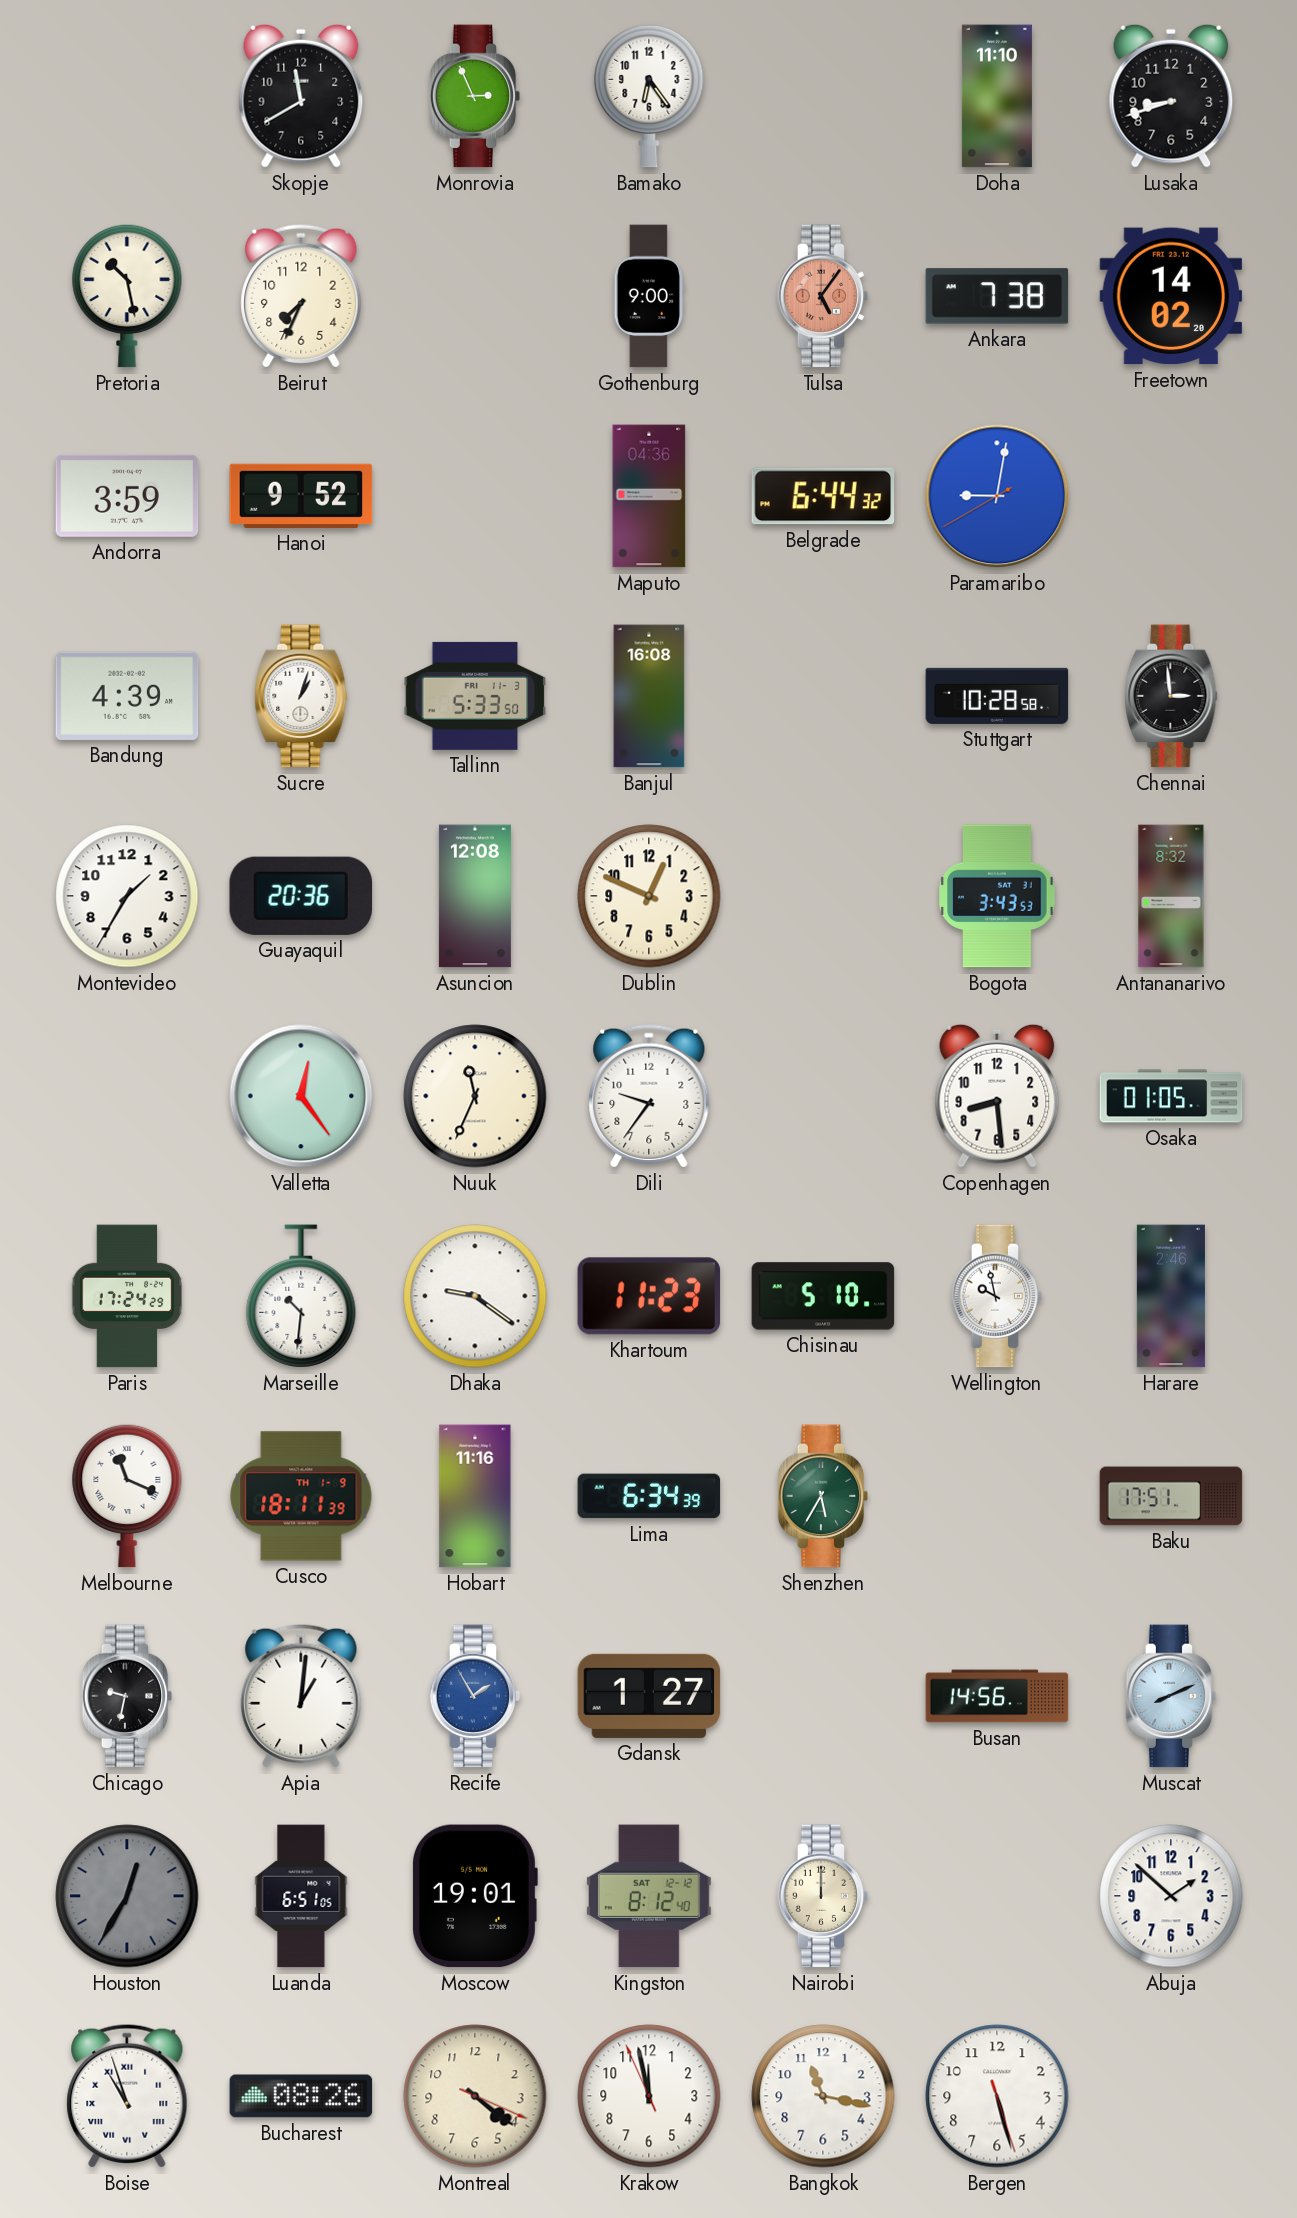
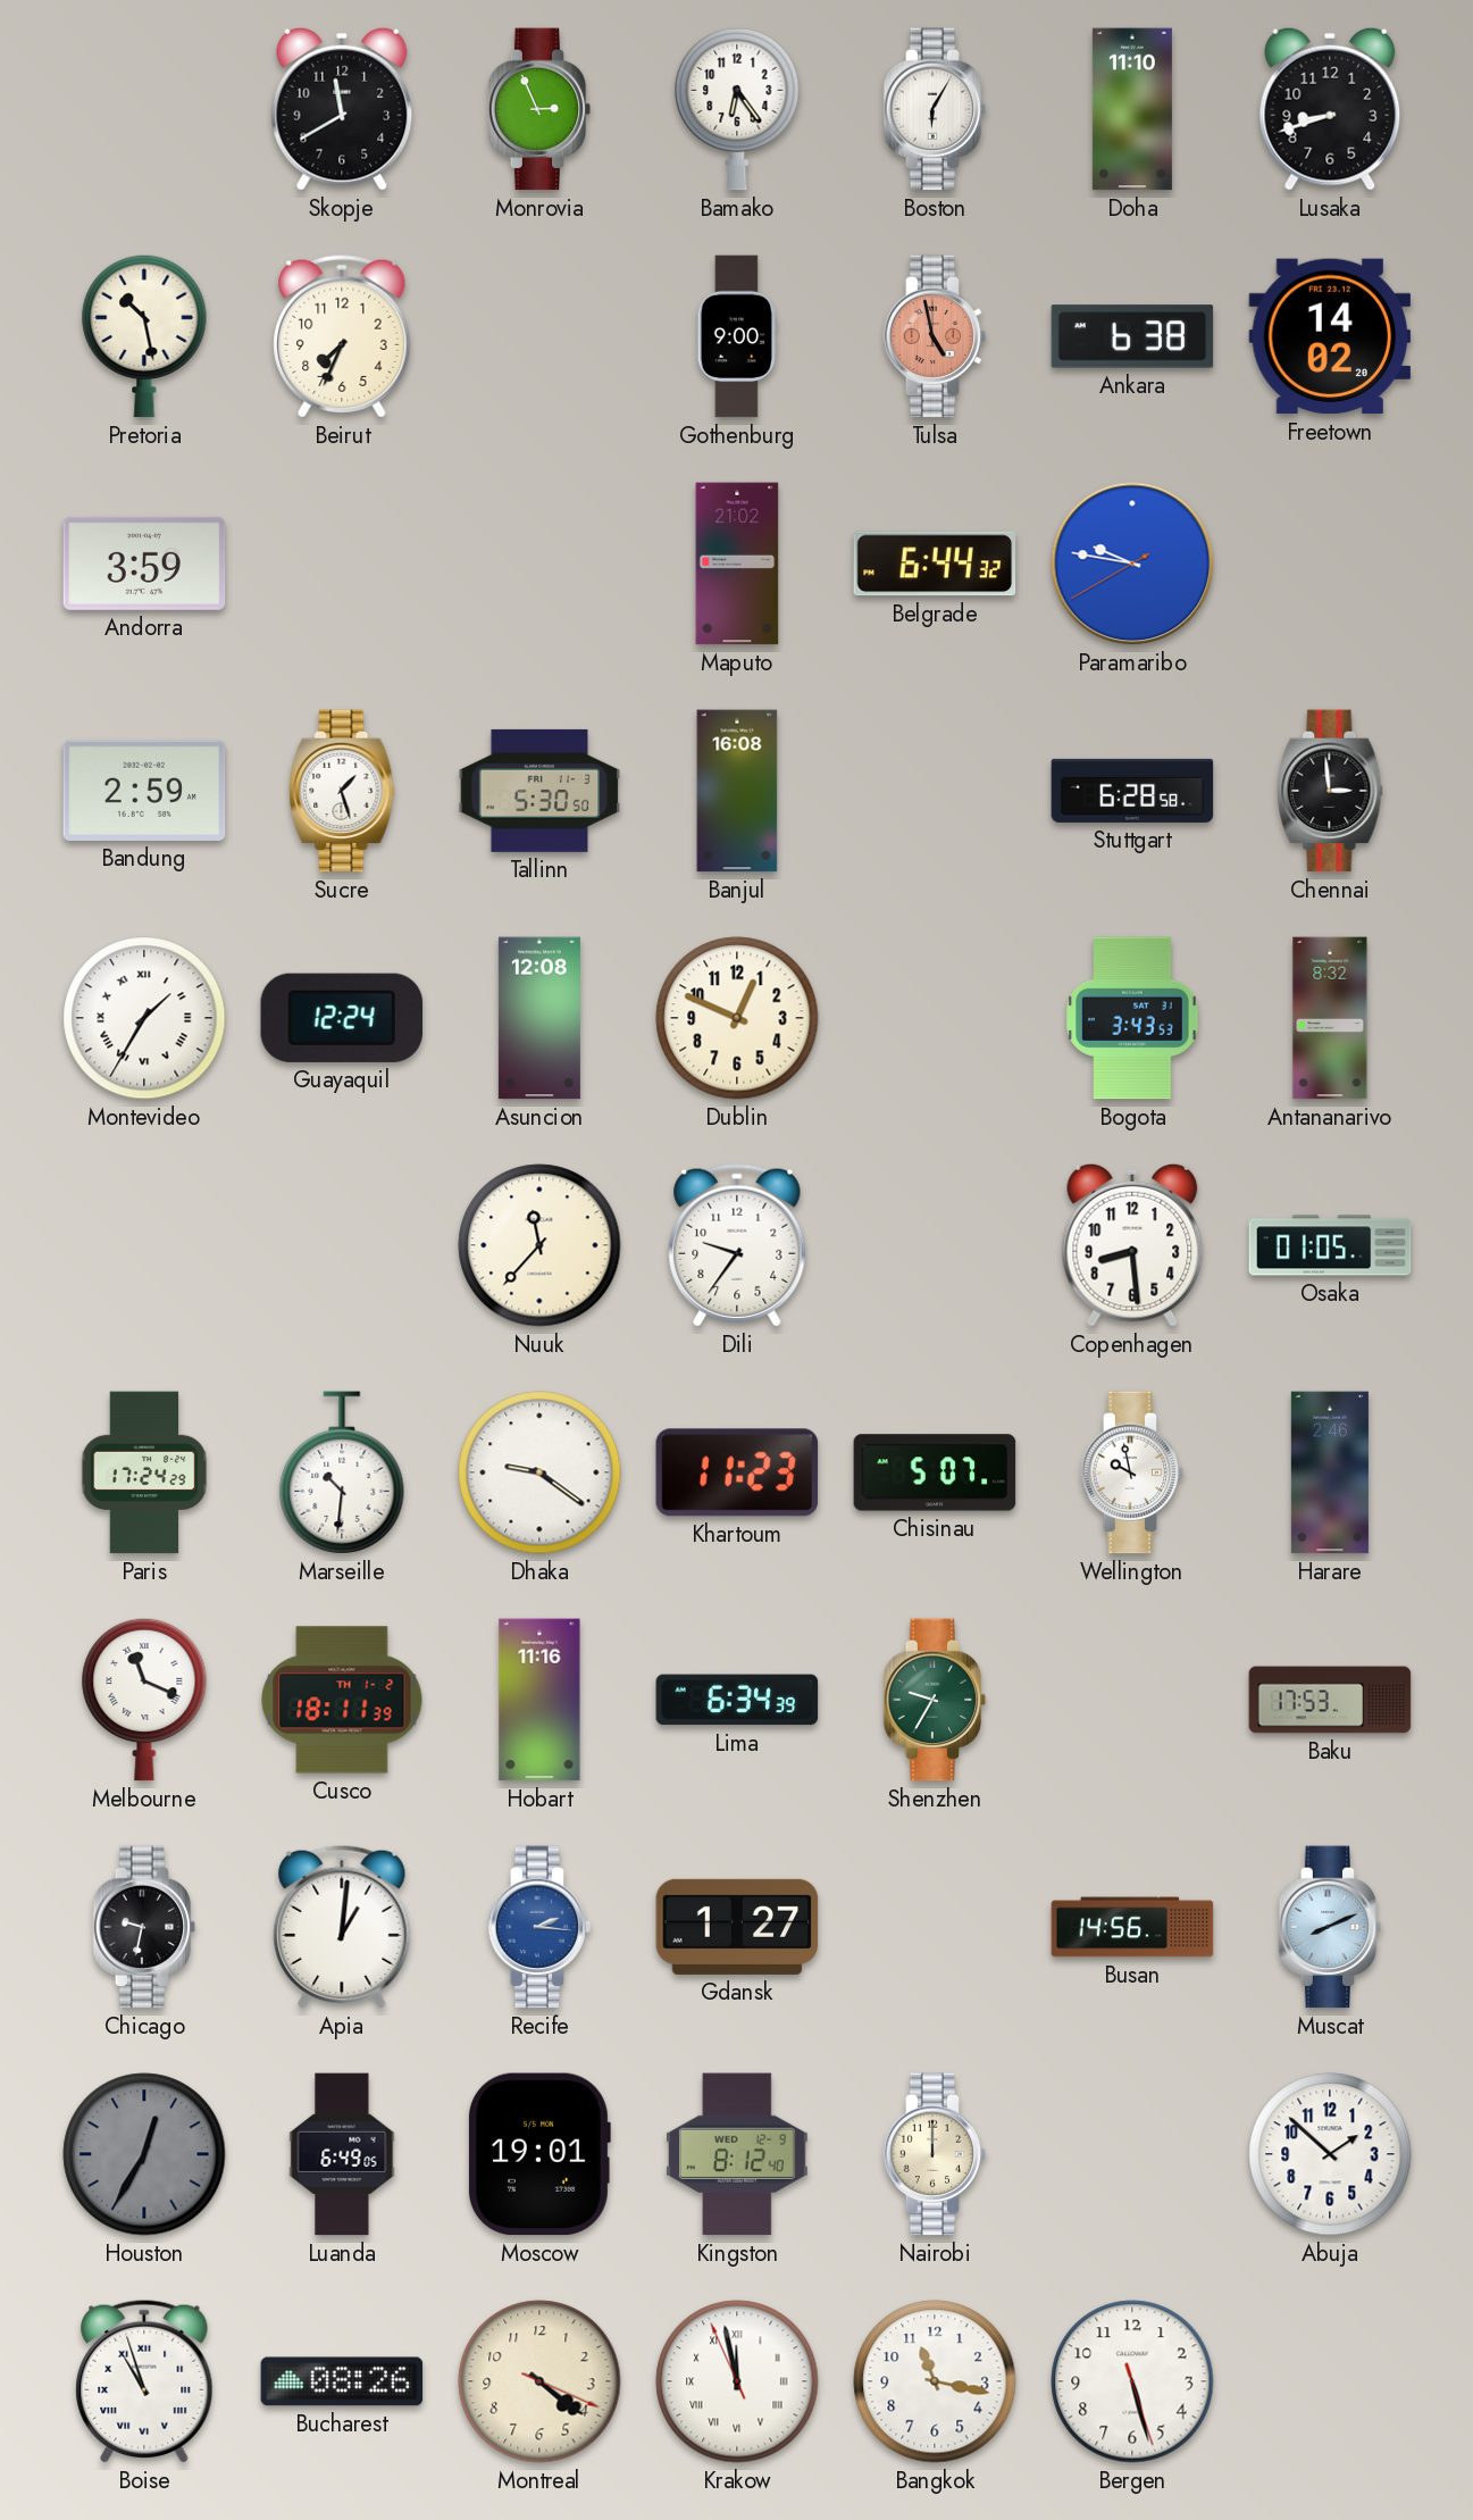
Boston: none -> 6:05 (935, 109)
Tulsa: 5:06 -> 4:58 (935, 336)
Ankara: 7:38 -> 6:38 (1132, 336)
Hanoi: 9:52 -> none (301, 496)
Maputo: 04:36 -> 21:02 (737, 564)
Paramaribo: 9:01 -> 9:46 (1132, 564)
Bandung: 4:39 -> 2:59 (144, 791)
Sucre: 1:03 -> 1:27 (342, 791)
Tallinn: 5:33 -> 5:30 (539, 791)
Stuttgart: 10:28 -> 6:28 (1132, 791)
Montevideo numerals: Arabic -> Roman (144, 1018)
Guayaquil: 20:36 -> 12:24 (342, 1018)
Valletta: 12:24 -> none (301, 1096)
Nuuk: 11:34 -> 11:37 (539, 1245)
Chisinau: 5:10 -> 5:07 (935, 1472)
Cusco date: TH 1-9 -> TH 1-2 (342, 1700)
Shenzhen: 5:35 -> 9:35 (935, 1700)
Baku: 17:51 -> 17:53 (1330, 1700)
Recife: 1:55 -> 2:16 (539, 1927)
Luanda: 6:51 -> 6:49 (342, 2154)
Kingston date: SAT 12-12 -> WED 12-9 (737, 2154)
Krakow numerals: Arabic -> Roman (737, 2381)
